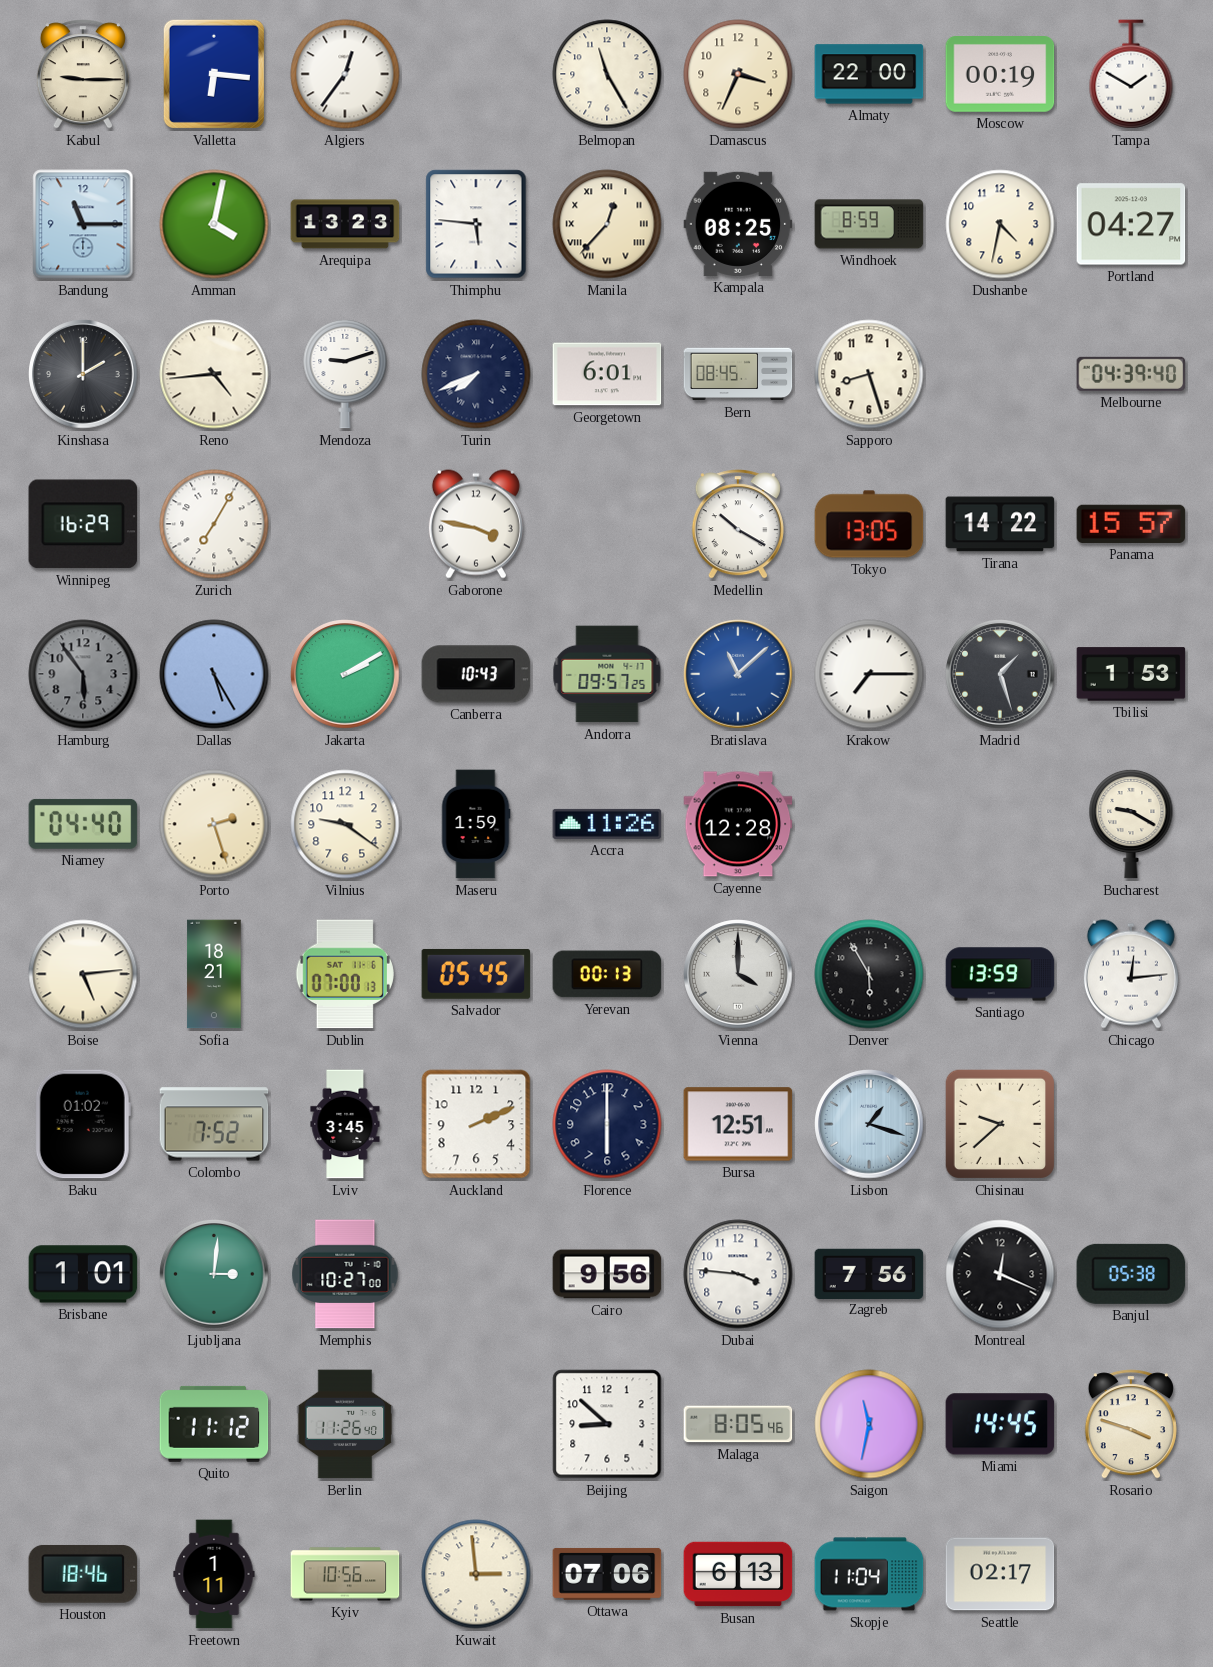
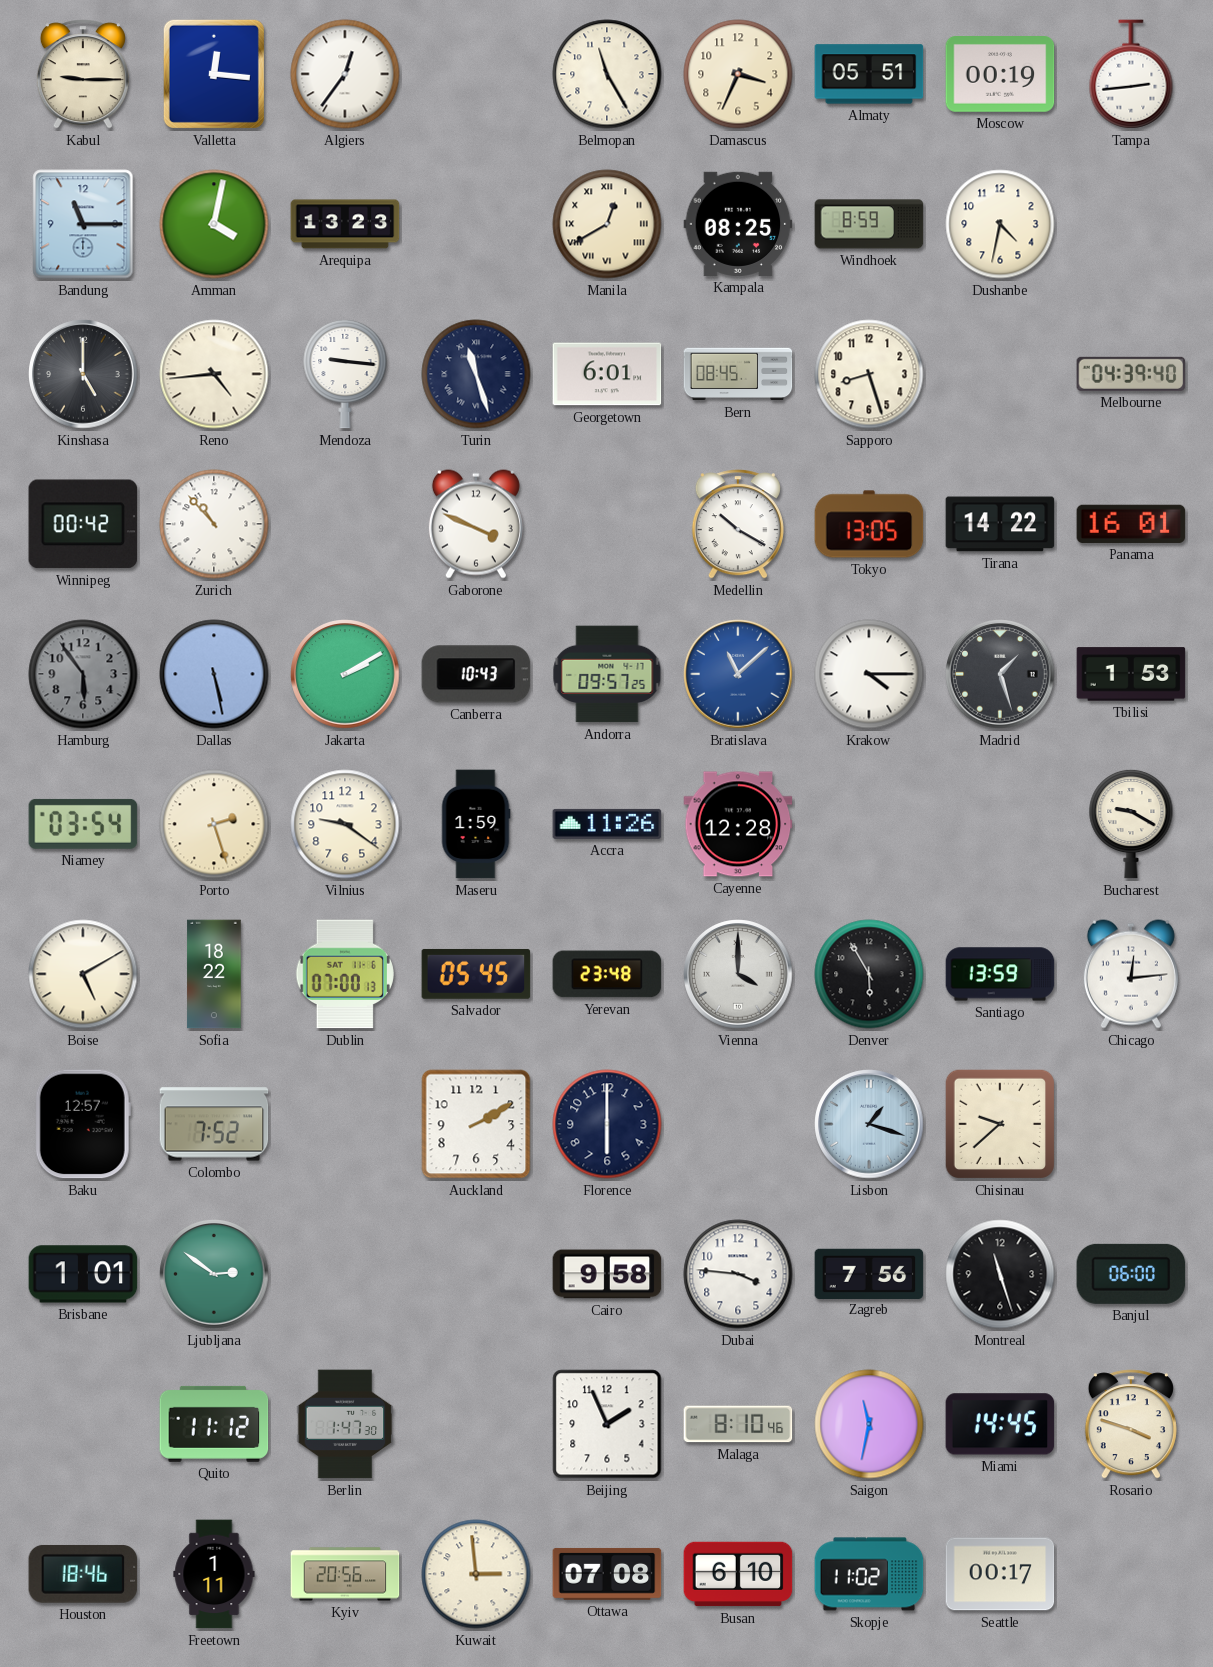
Valletta: 6:16 -> 12:16 (214, 74)
Almaty: 22:00 -> 05:51 (869, 74)
Tampa: 1:50 -> 2:44 (1131, 74)
Thimphu: 5:46 -> none (476, 224)
Manila: 12:37 -> 12:40 (607, 224)
Portland: 04:27 -> none (1131, 224)
Kinshasa: 2:00 -> 5:00 (83, 374)
Mendoza: 9:12 -> 9:16 (345, 374)
Turin: 7:41 -> 11:27 (476, 374)
Winnipeg: 16:29 -> 00:42 (83, 524)
Zurich: 7:05 -> 10:53 (214, 524)
Gaborone: 3:47 -> 3:49 (476, 524)
Panama: 15:57 -> 16:01 (1131, 524)
Dallas: 5:25 -> 5:28 (214, 674)
Krakow: 7:15 -> 4:15 (869, 674)
Niamey: 04:40 -> 03:54 (83, 824)
Boise: 5:14 -> 5:10 (83, 974)
Sofia: 18:21 -> 18:22 (214, 974)
Yerevan: 00:13 -> 23:48 (607, 974)
Baku: 01:02 -> 12:57 (83, 1124)
Lviv: 3:45 -> none (345, 1124)
Auckland: 2:11 -> 2:10 (476, 1124)
Bursa: 12:51 -> none (738, 1124)
Ljubljana: 3:01 -> 2:51 (214, 1274)
Memphis: 10:27 -> none (345, 1274)
Cairo: 9:56 -> 9:58 (607, 1274)
Montreal: 12:19 -> 11:27 (1000, 1274)
Banjul: 05:38 -> 06:00 (1131, 1274)
Berlin: 11:26 -> 1:47 (345, 1424)
Beijing: 8:52 -> 1:56 (607, 1424)
Malaga: 8:05 -> 8:10 (738, 1424)
Kyiv: 10:56 -> 20:56 (345, 1574)
Ottawa: 07:06 -> 07:08 (607, 1574)
Busan: 6:13 -> 6:10 (738, 1574)
Skopje: 11:04 -> 11:02 (869, 1574)
Seattle: 02:17 -> 00:17 (1000, 1574)
